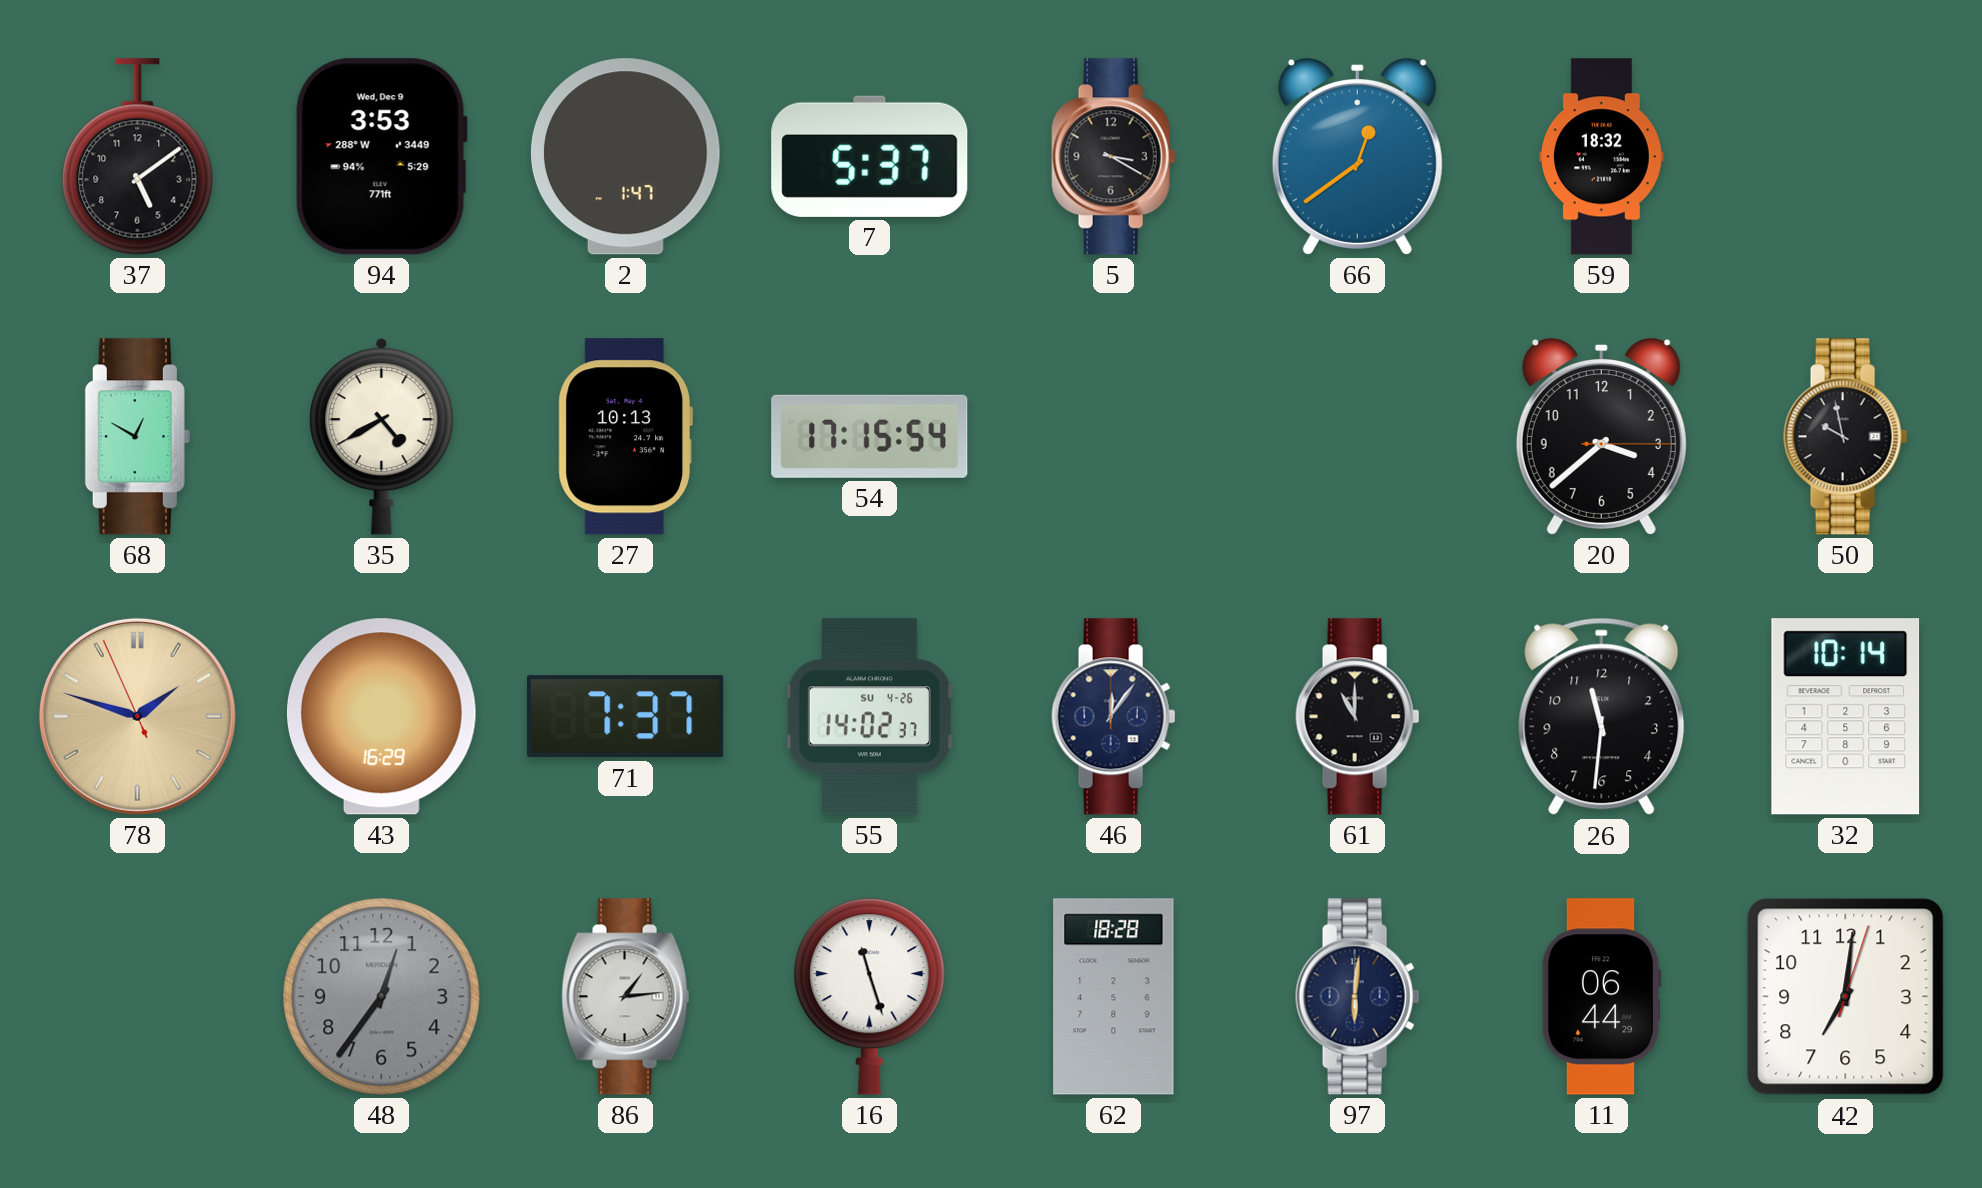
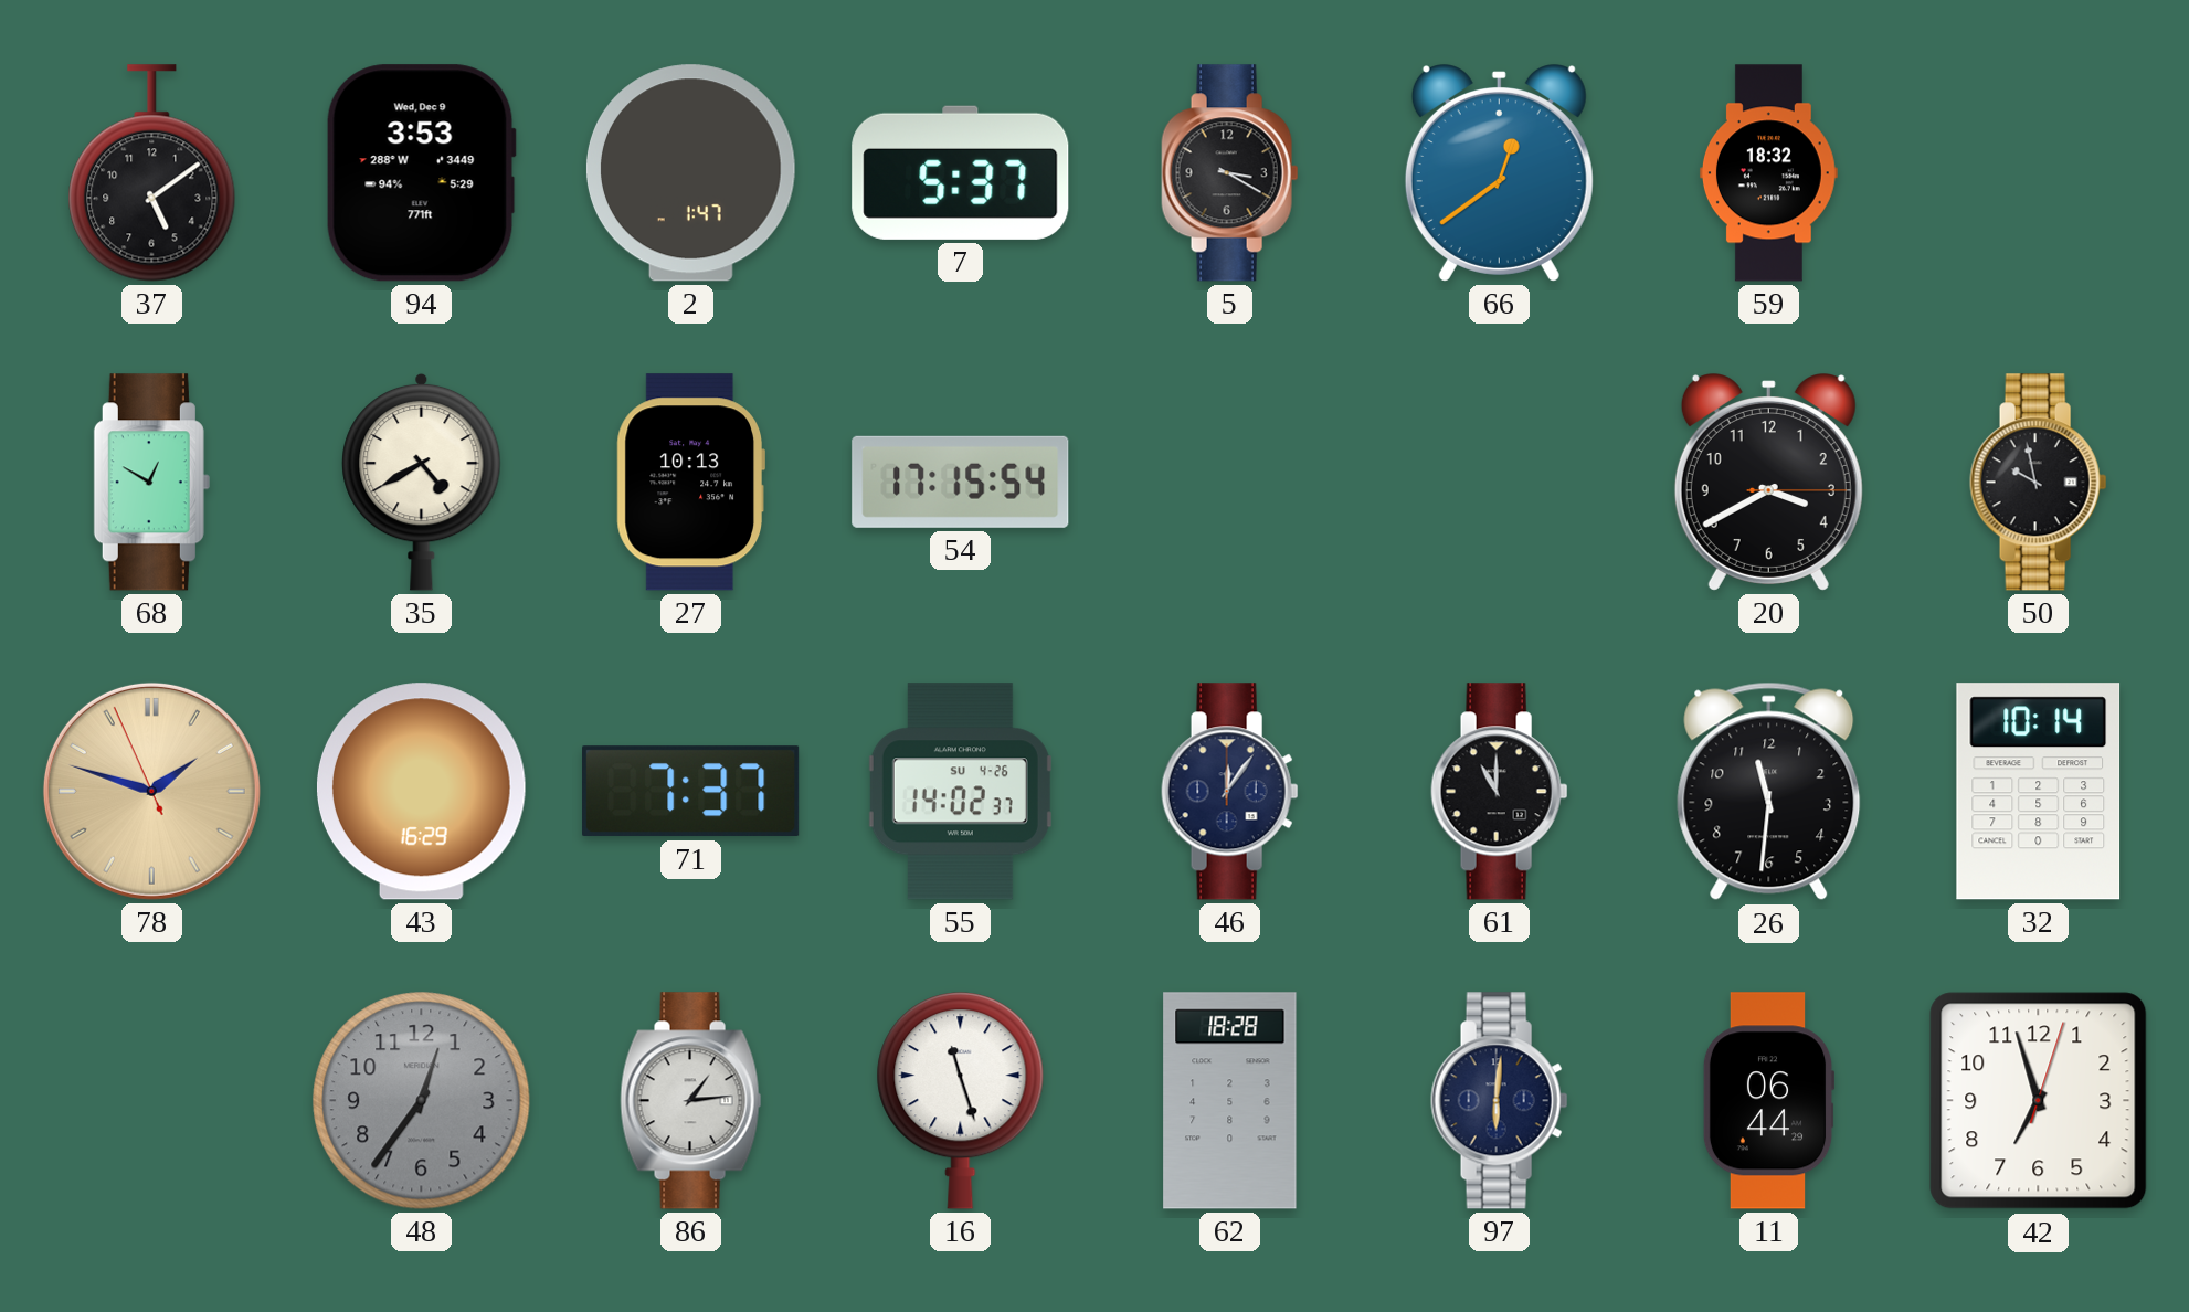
20: 3:38 -> 3:40 (1768, 483)
42: 7:01 -> 6:57 (2039, 1101)
